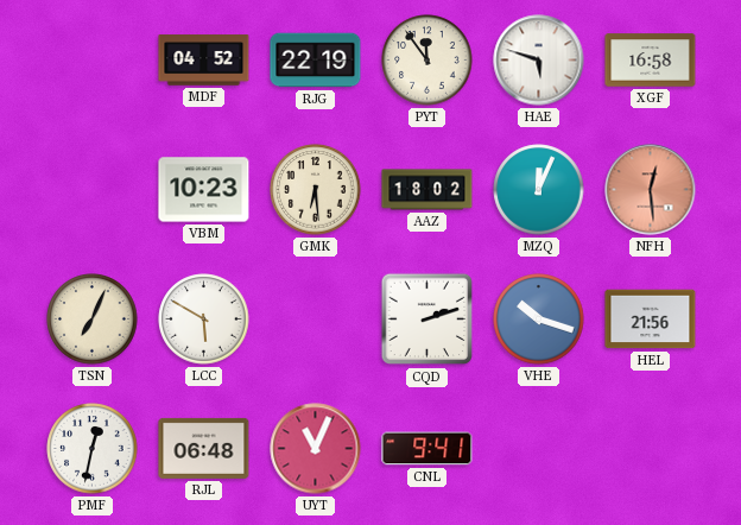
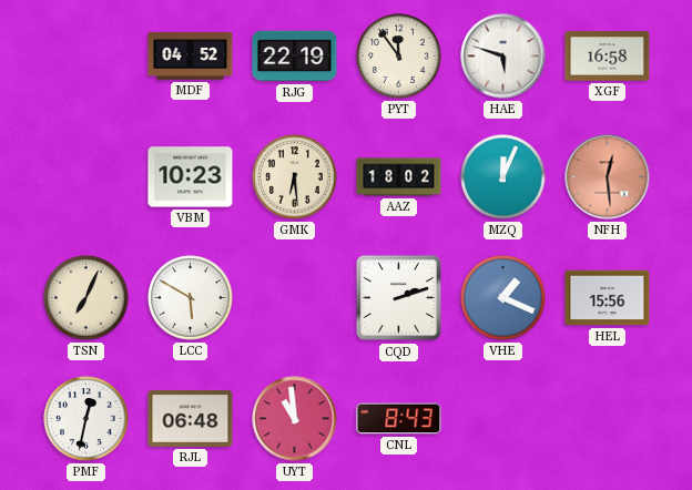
VHE: 10:18 -> 1:19 (503, 298)
HEL: 21:56 -> 15:56 (608, 298)
UYT: 11:04 -> 10:59 (295, 419)
CNL: 9:41 -> 8:43 (399, 419)
